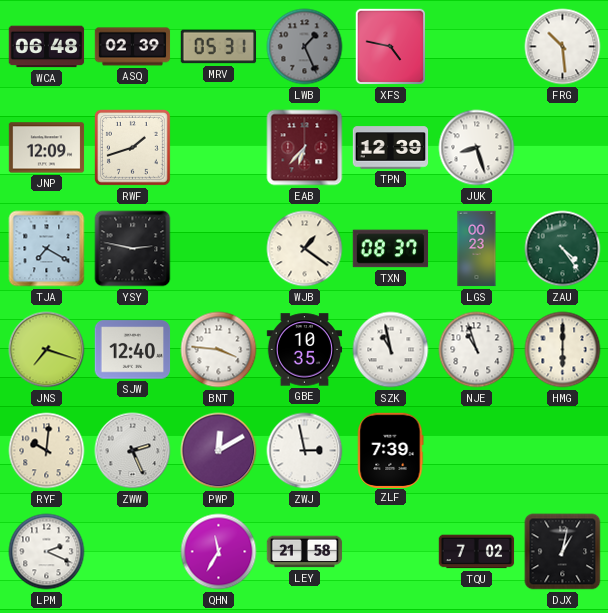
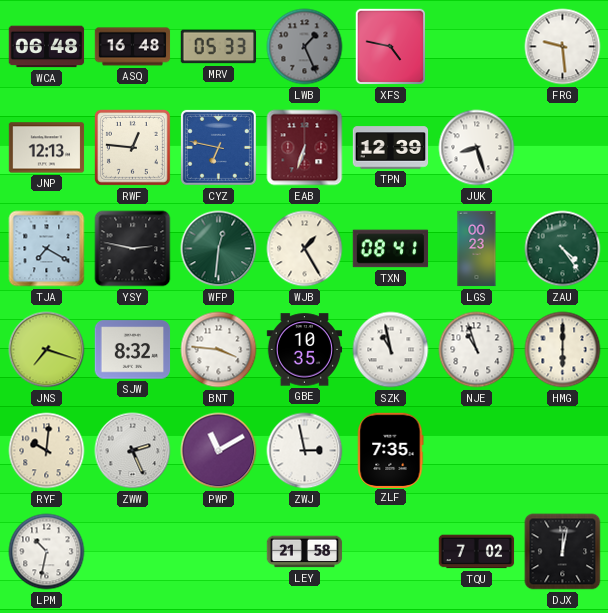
ASQ: 02:39 -> 16:48 (133, 47)
MRV: 05:31 -> 05:33 (219, 47)
FRG: 10:29 -> 9:29 (563, 47)
JNP: 12:09 -> 12:13 (47, 148)
RWF: 1:42 -> 12:46 (132, 147)
CYZ: none -> 6:47 (218, 147)
EAB: 6:37 -> 6:33 (305, 148)
WFP: none -> 12:31 (219, 249)
WJB: 1:21 -> 1:25 (305, 249)
TXN: 08:37 -> 08:41 (391, 249)
SJW: 12:40 -> 8:32 (133, 350)
PWP: 12:10 -> 11:10 (219, 451)
ZLF: 7:39 -> 7:35 (391, 450)
LPM: 2:19 -> 10:32 (47, 552)
QHN: 11:35 -> none (219, 552)
DJX: 1:02 -> 12:02 (563, 552)
